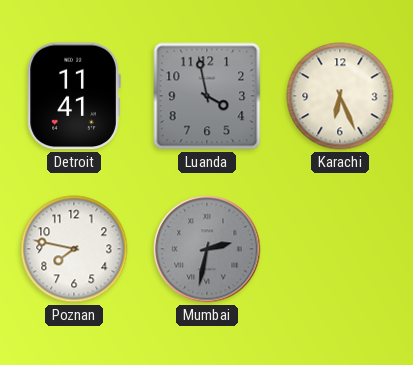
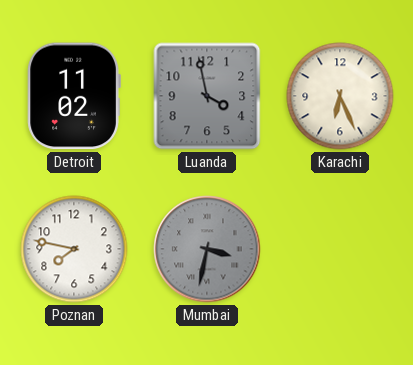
Detroit: 11:41 -> 11:02 (74, 96)
Mumbai: 2:32 -> 3:32 (207, 249)
